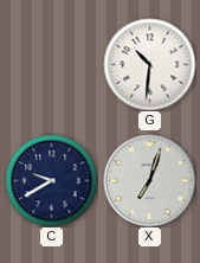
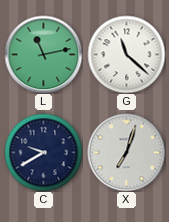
L: none -> 11:13 (43, 54)
G: 10:31 -> 11:22 (126, 54)
